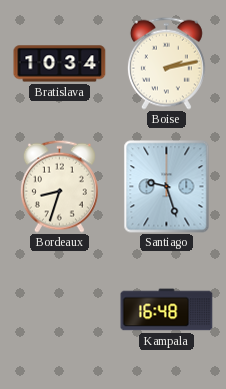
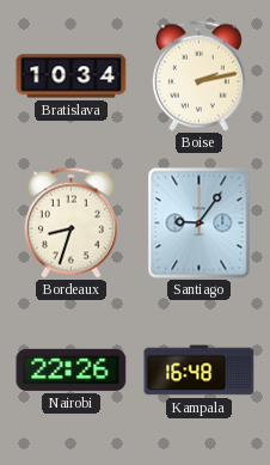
Santiago: 9:27 -> 9:06 (200, 224)
Nairobi: none -> 22:26 (72, 369)
